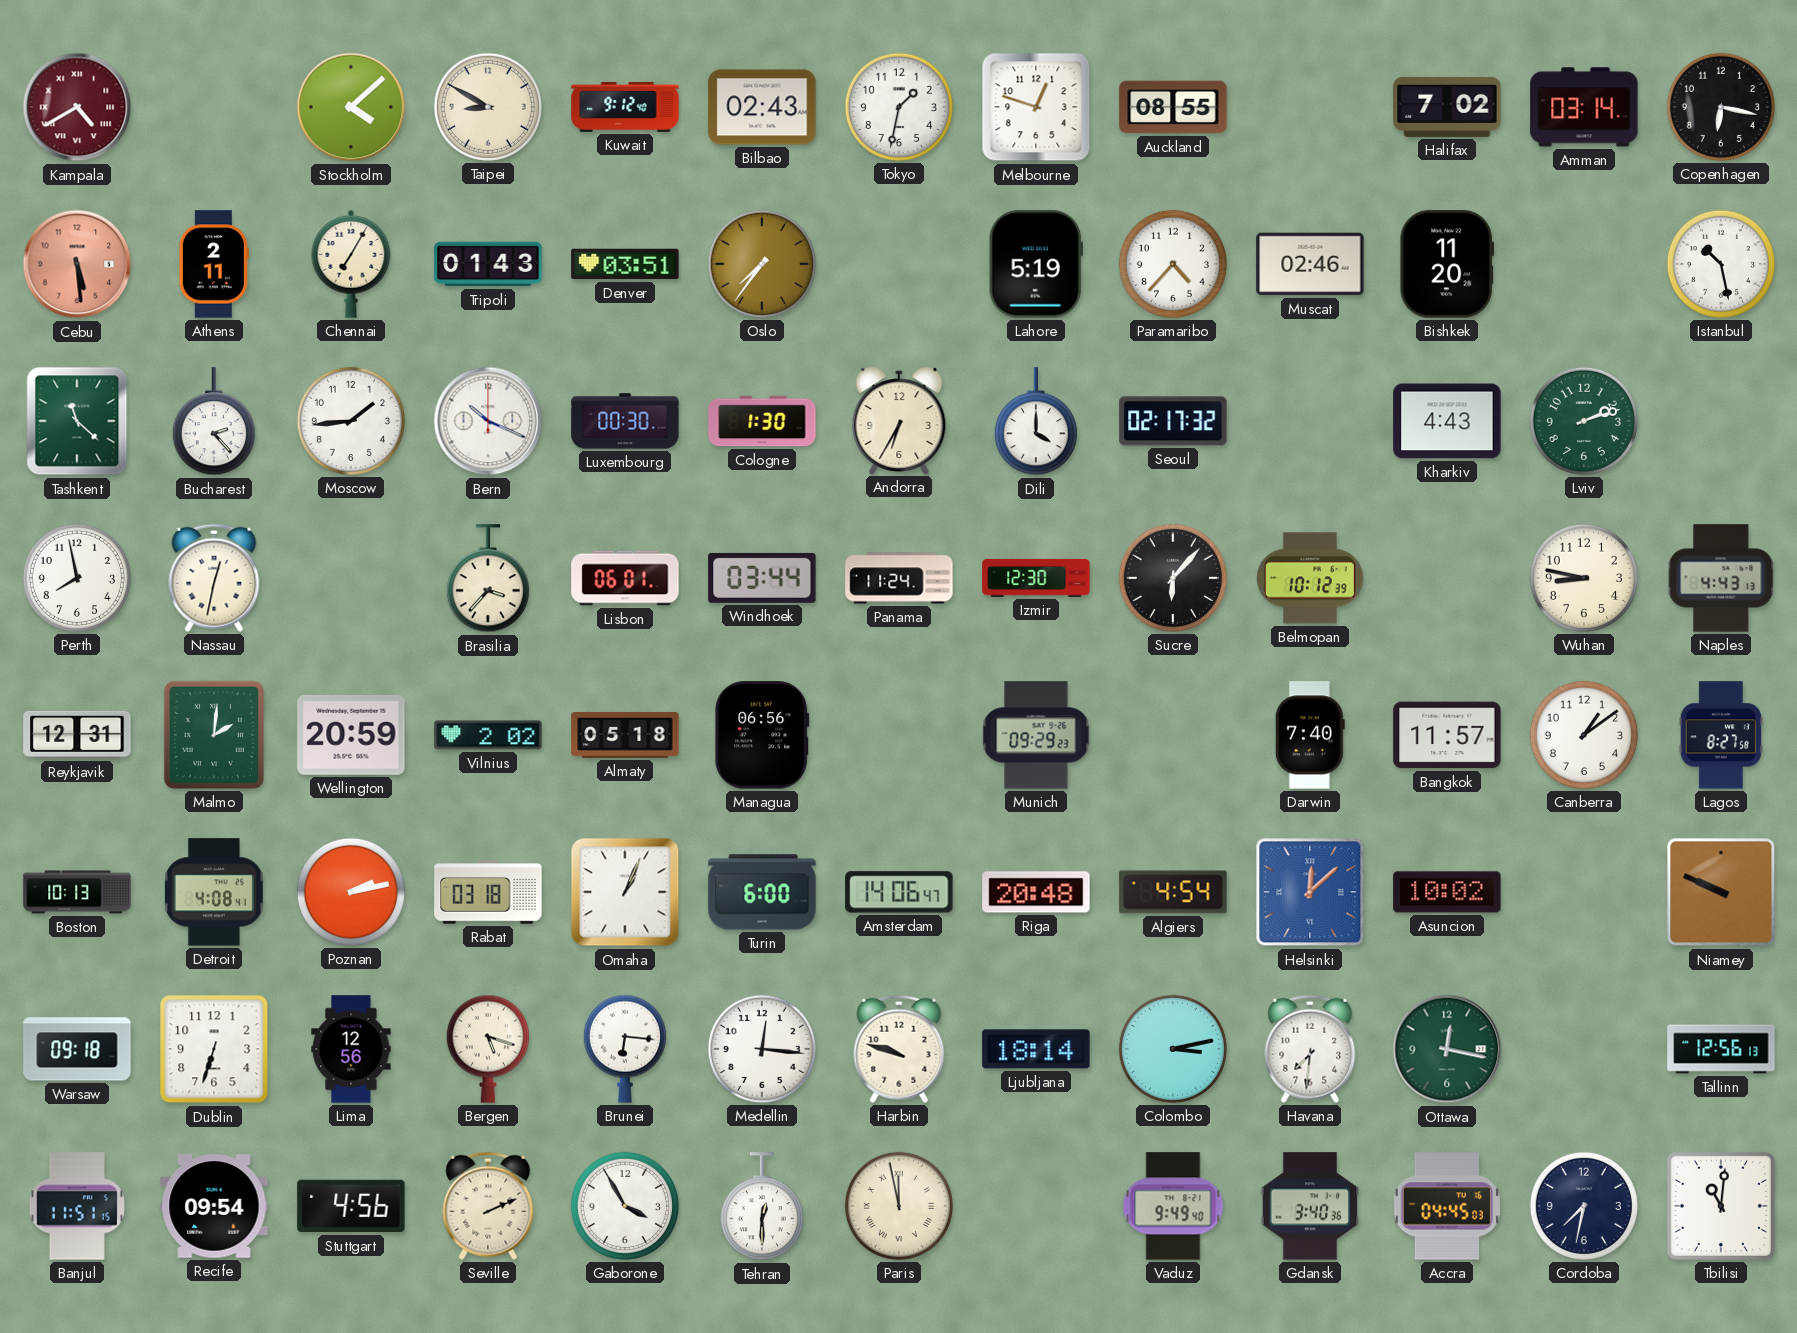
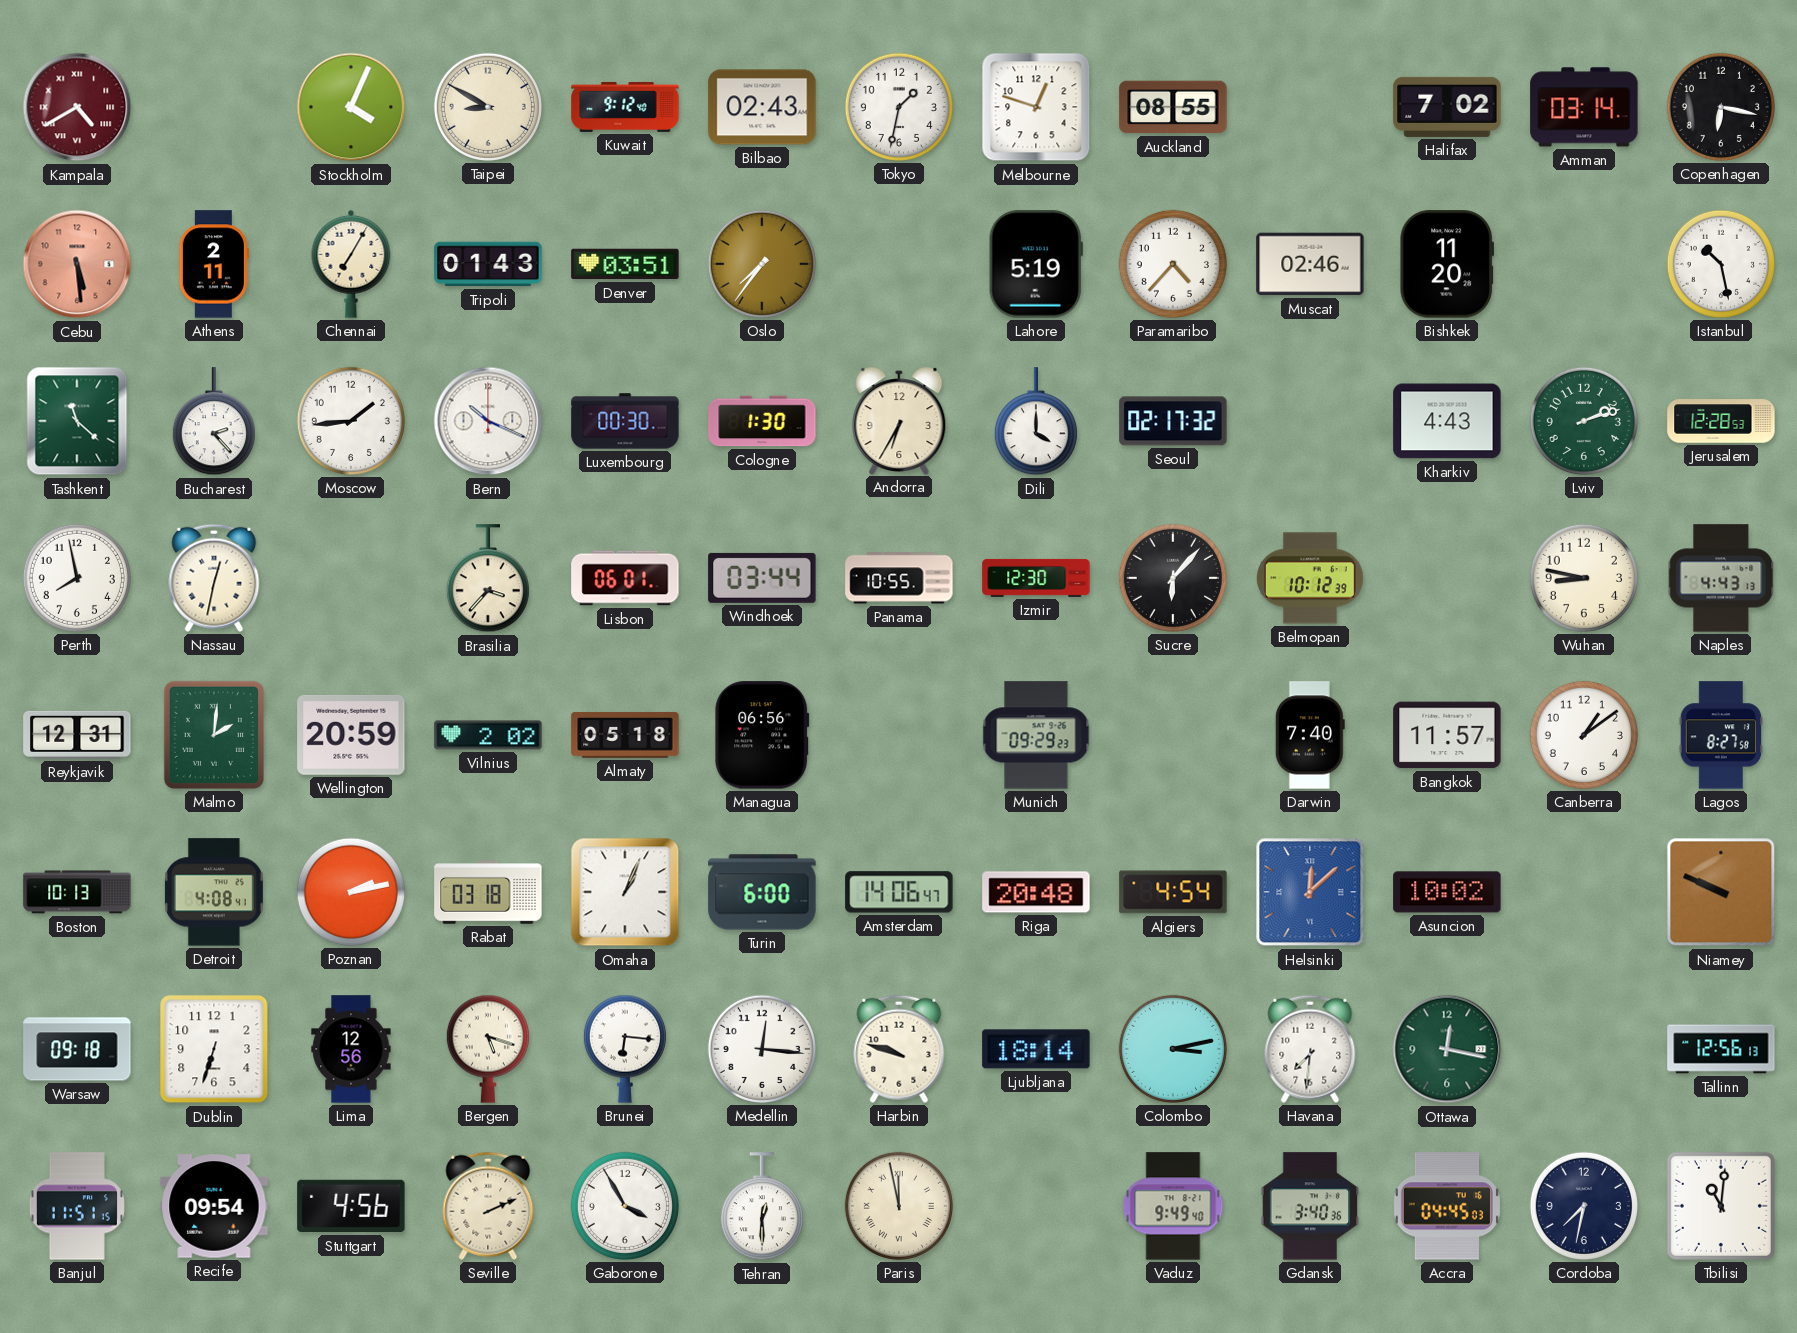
Stockholm: 4:08 -> 4:04 (351, 107)
Jerusalem: none -> 12:28 (1721, 421)
Panama: 11:24 -> 10:55 (899, 578)
